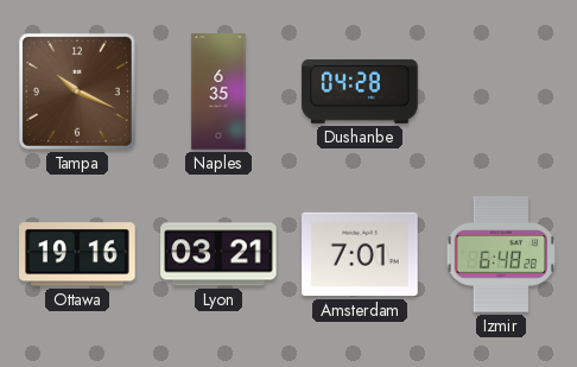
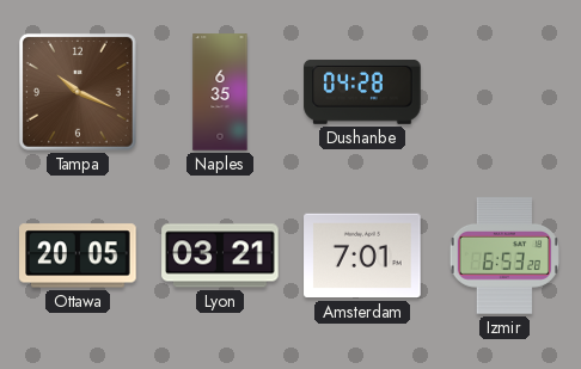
Ottawa: 19:16 -> 20:05 (78, 256)
Izmir: 6:48 -> 6:53 (503, 256)
